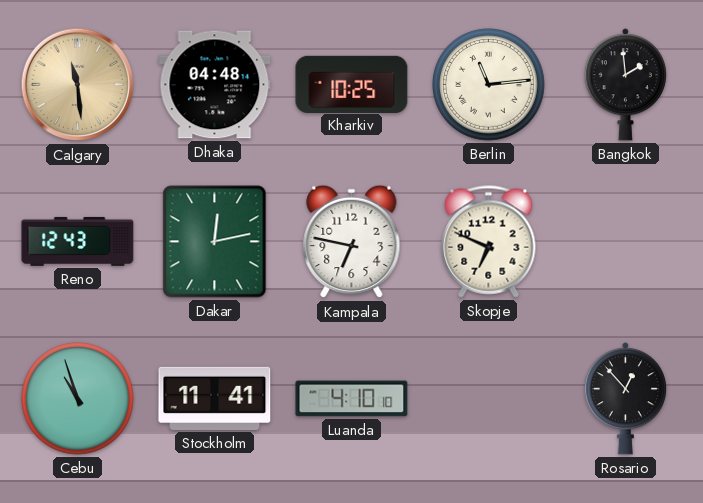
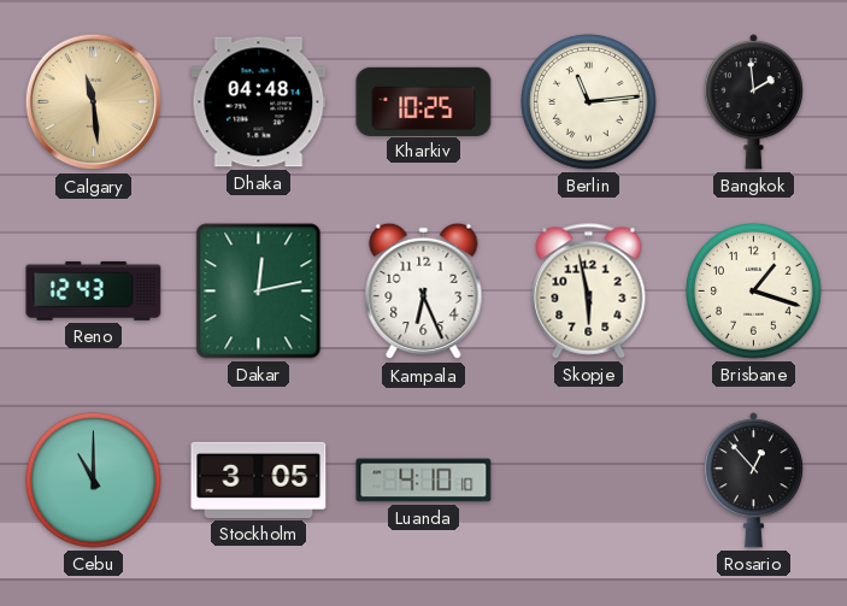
Kampala: 6:47 -> 6:26 (424, 292)
Skopje: 6:49 -> 5:58 (589, 292)
Brisbane: none -> 1:18 (754, 292)
Cebu: 10:57 -> 11:00 (94, 481)
Stockholm: 11:41 -> 3:05 (259, 479)
